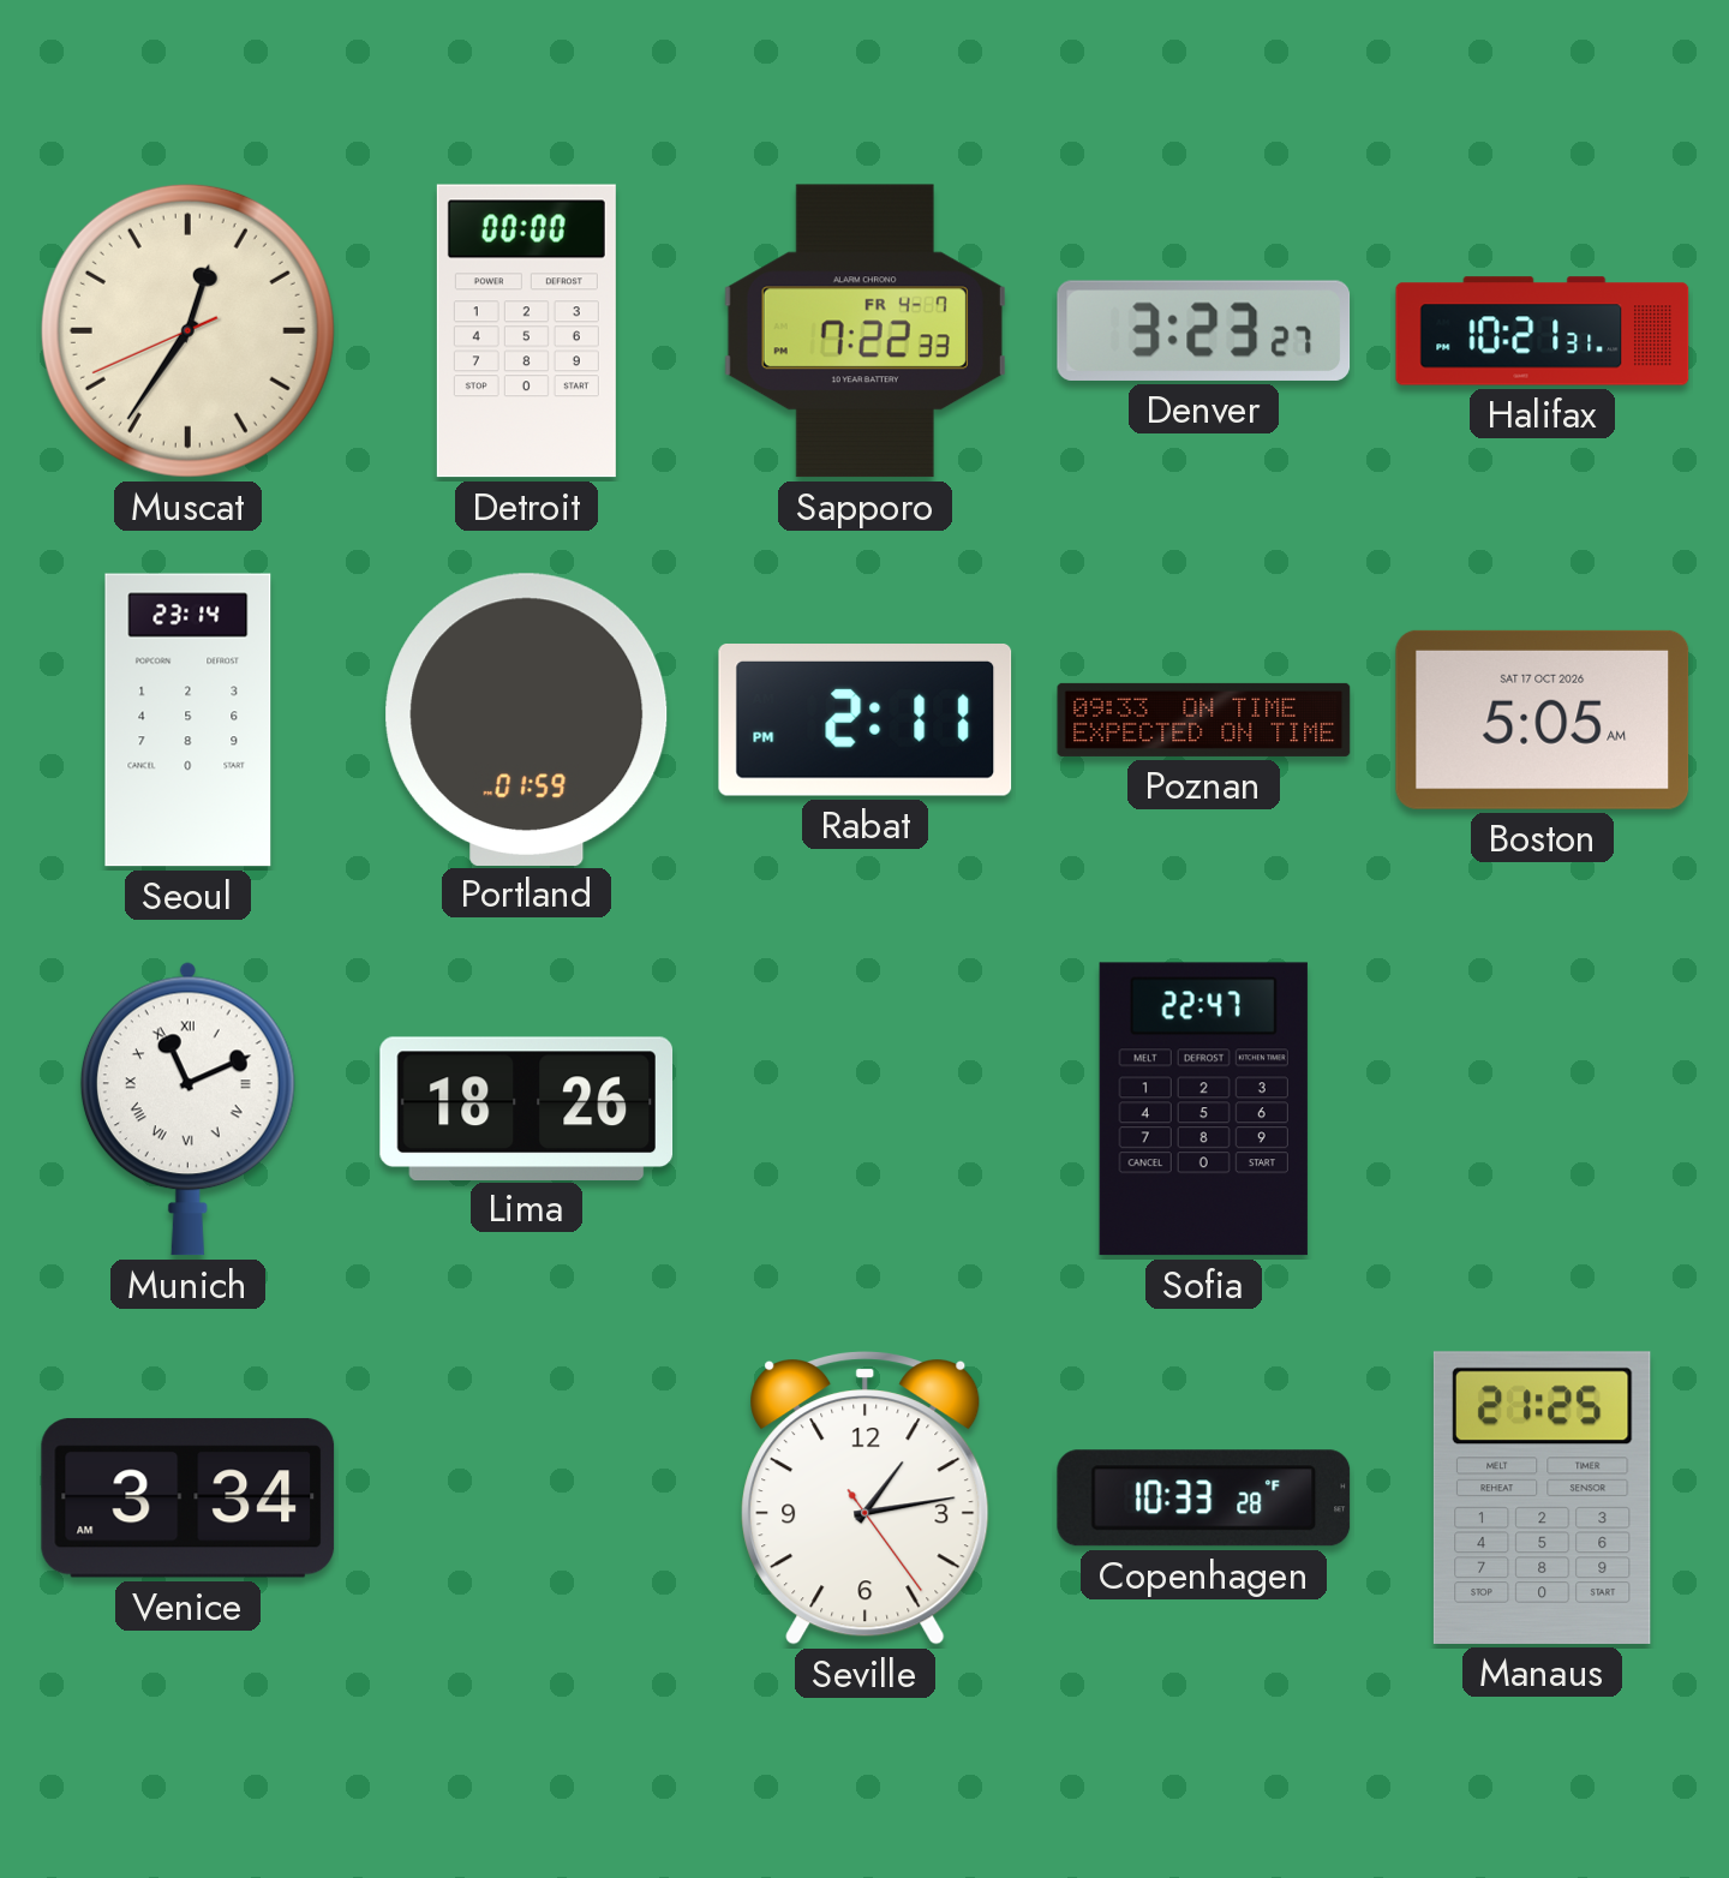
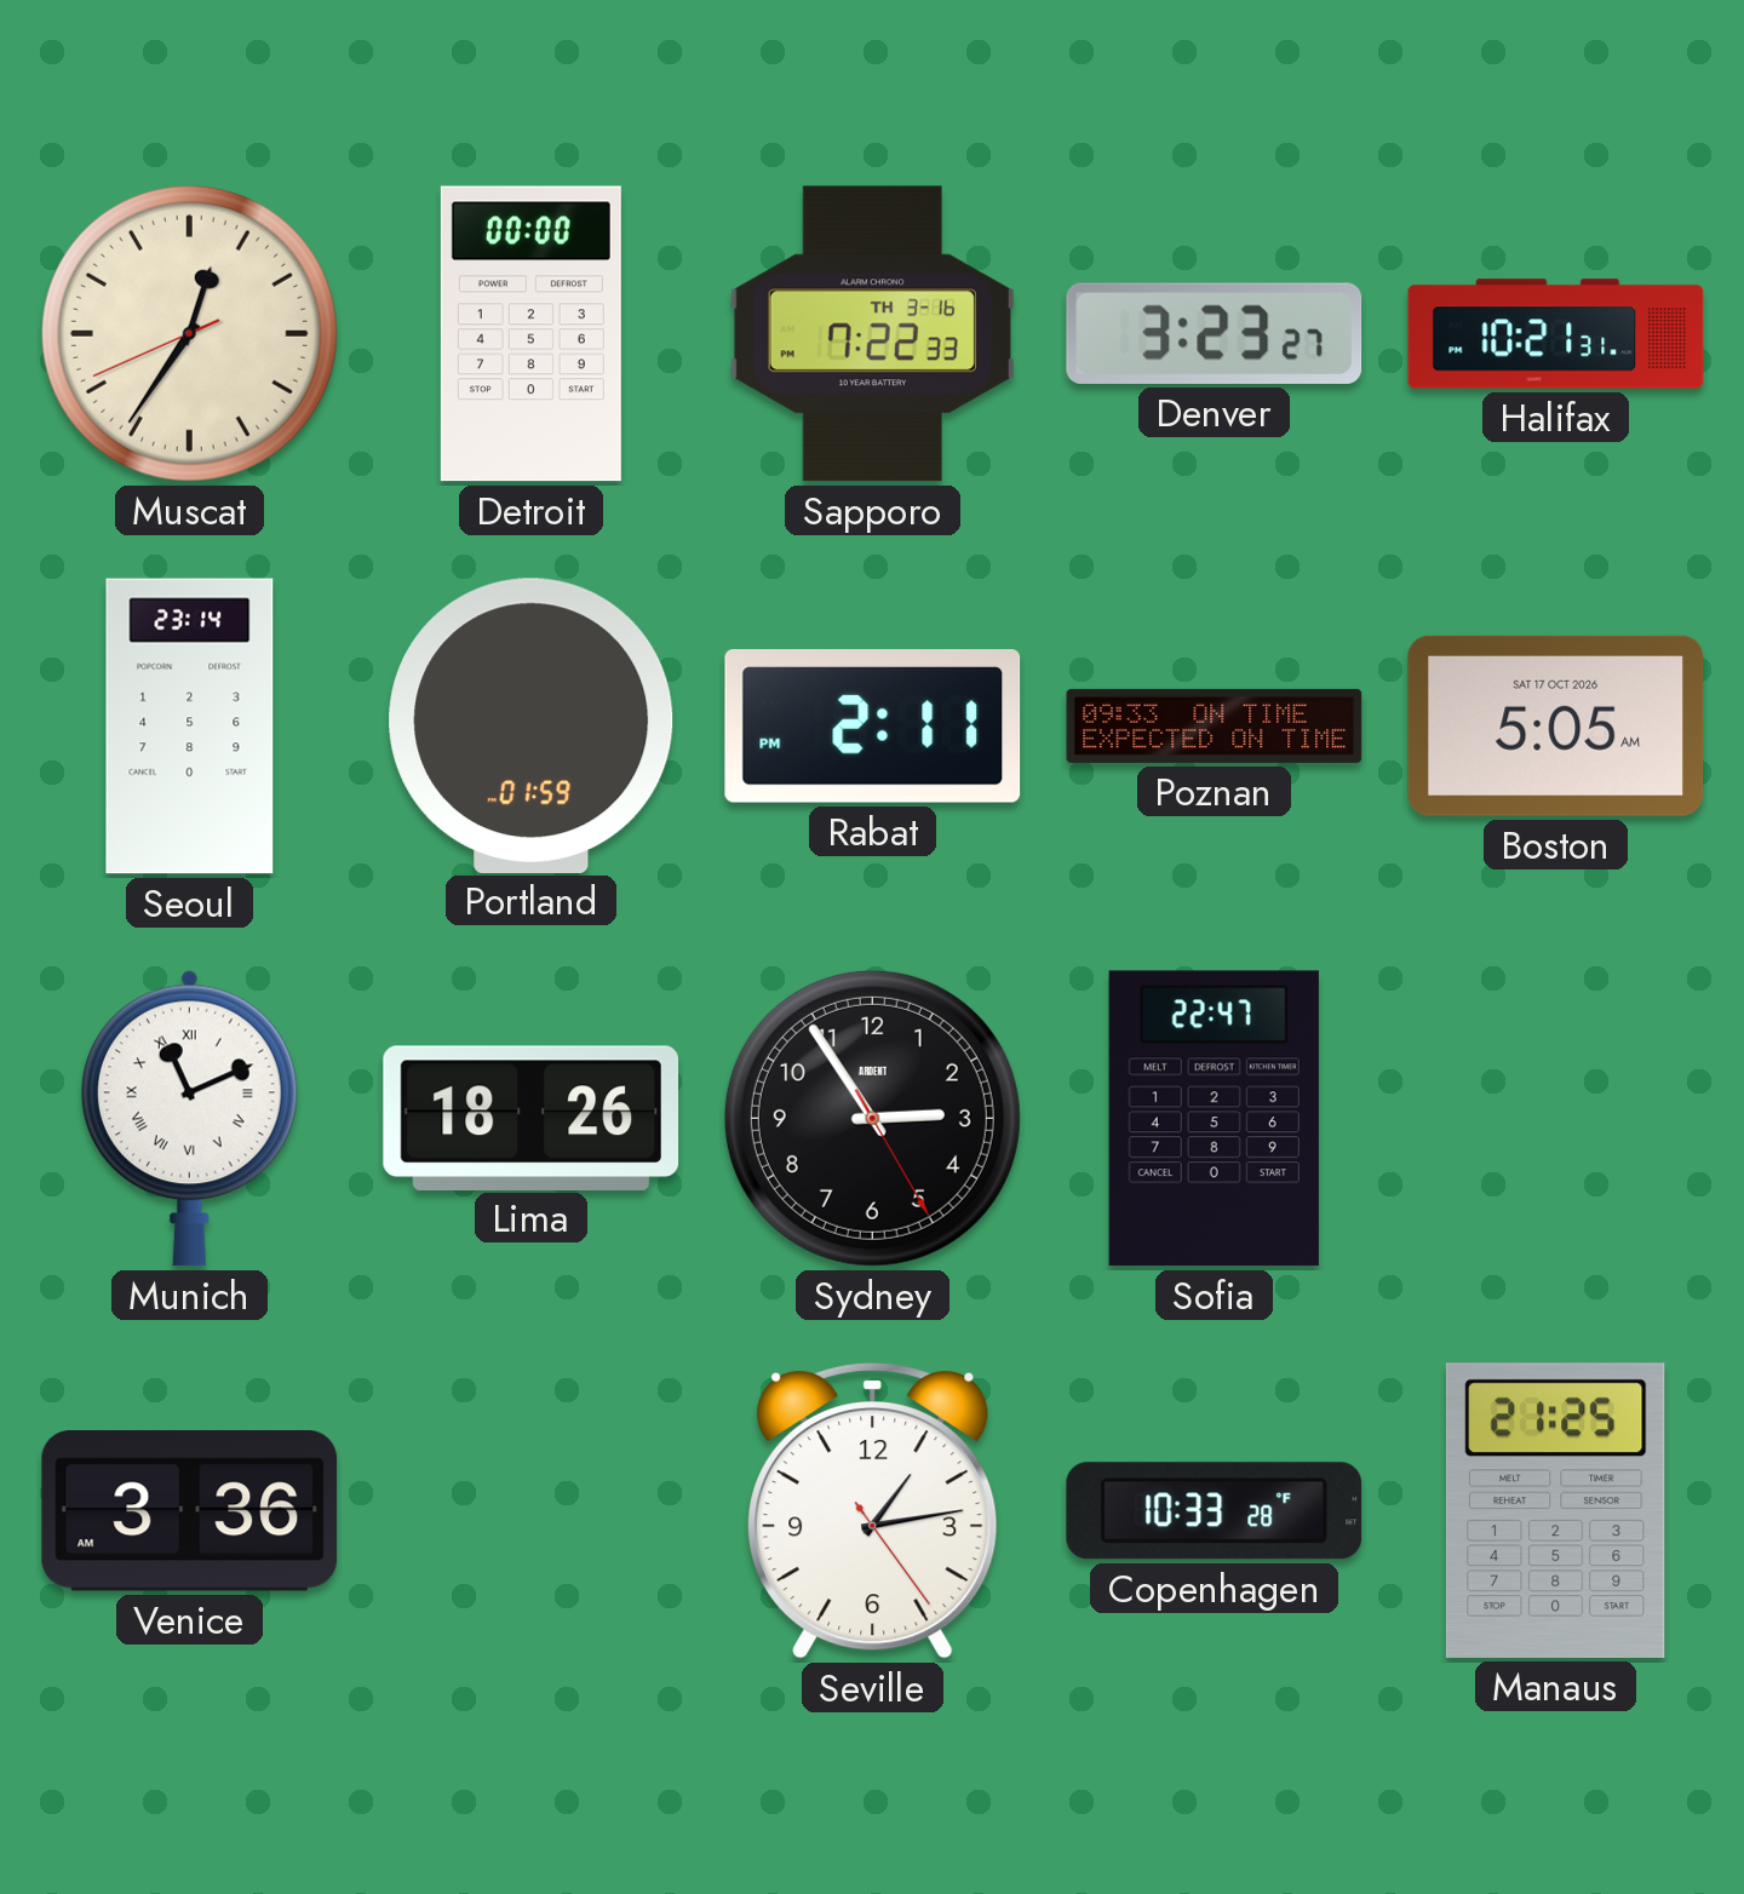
Sapporo date: FR 4-7 -> TH 3-16 (872, 334)
Sydney: none -> 2:54 (872, 1118)
Venice: 3:34 -> 3:36 (190, 1511)
